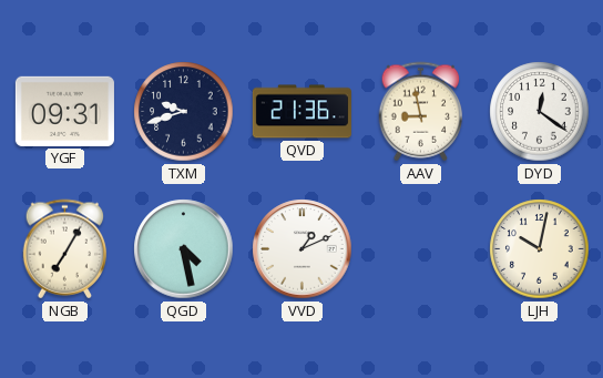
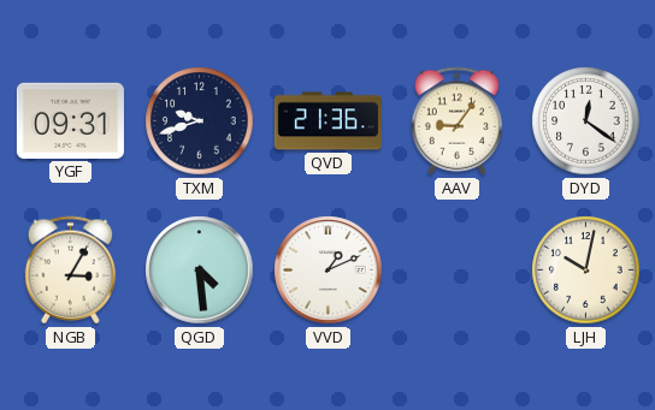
AAV: 8:58 -> 9:06 (458, 121)
NGB: 7:05 -> 3:05 (71, 271)
QGD: 4:28 -> 4:29 (200, 271)
